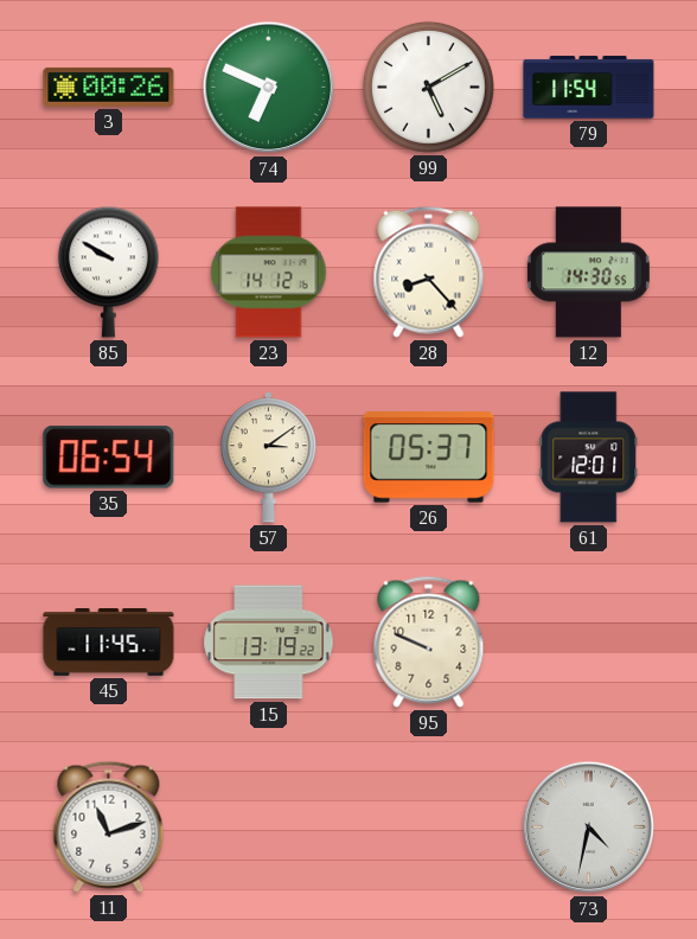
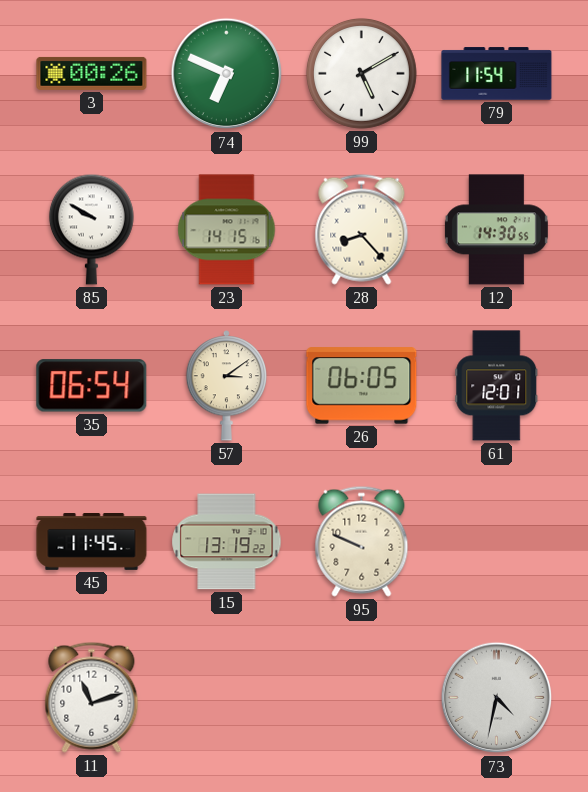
23: 14:12 -> 14:15 (227, 230)
26: 05:37 -> 06:05 (362, 386)
